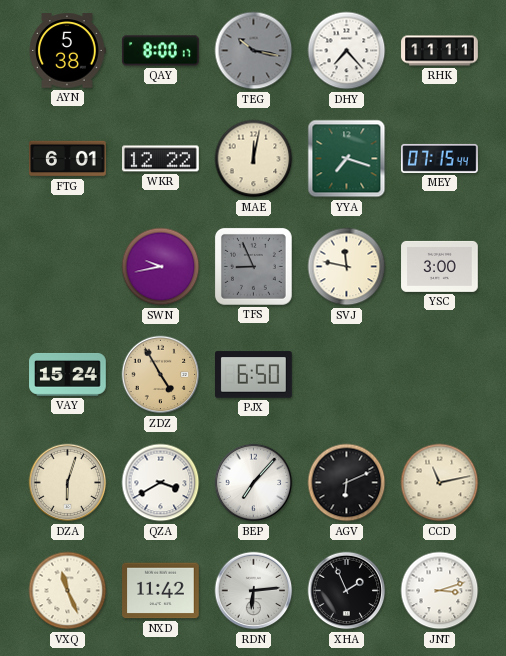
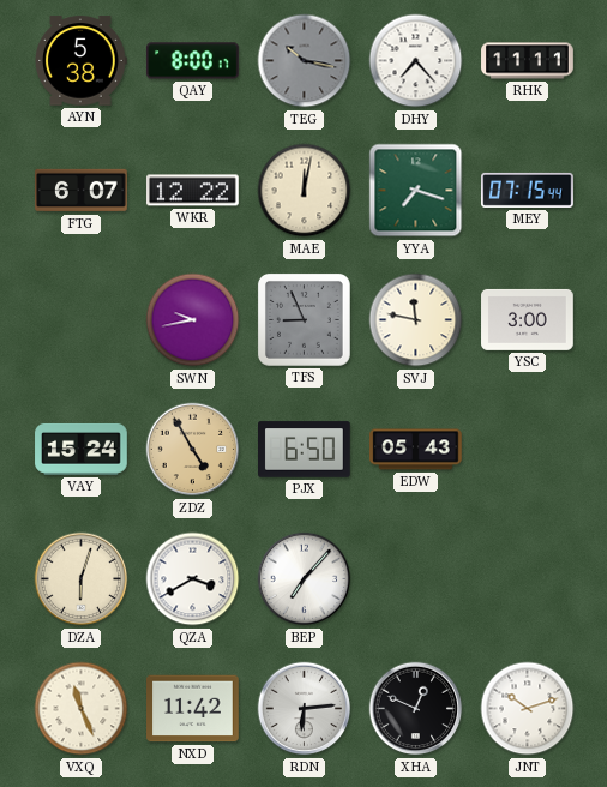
FTG: 6:01 -> 6:07 (82, 191)
EDW: none -> 05:43 (416, 450)
AGV: 6:11 -> none (347, 483)
CCD: 11:13 -> none (440, 483)
XHA: 1:56 -> 12:49 (416, 709)
JNT: 3:12 -> 10:12 (528, 709)
